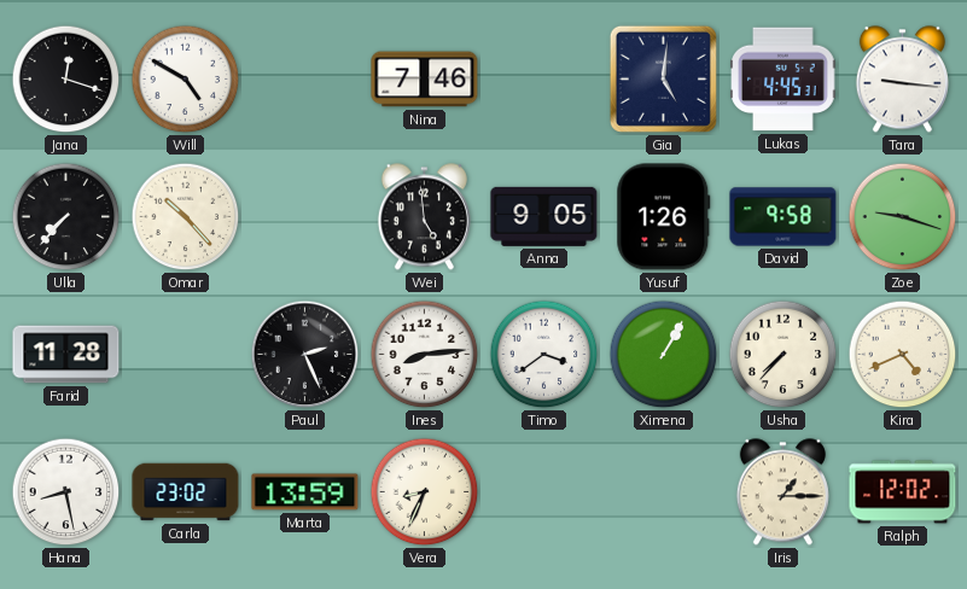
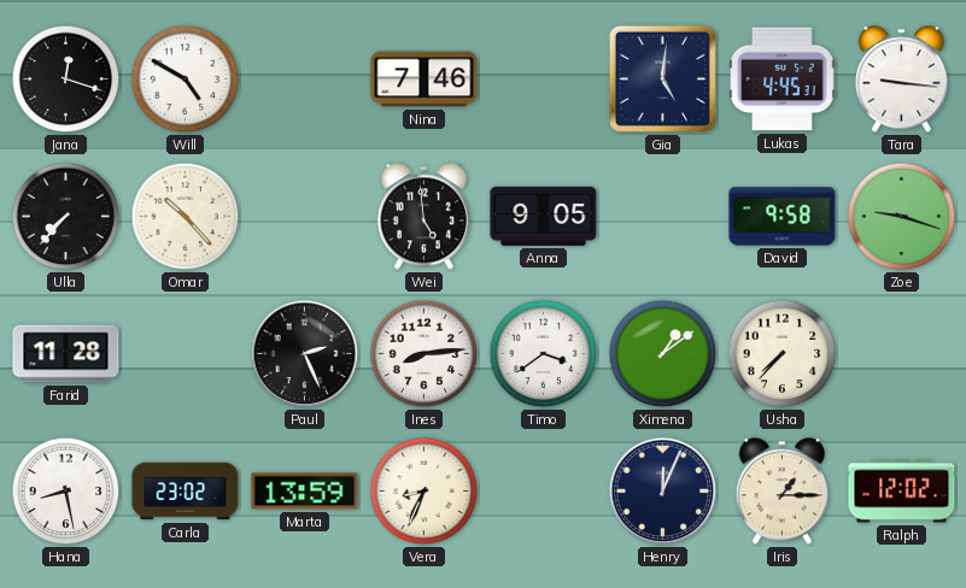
Yusuf: 1:26 -> none (664, 217)
Ximena: 1:05 -> 1:09 (663, 354)
Kira: 4:41 -> none (903, 355)
Henry: none -> 12:04 (663, 492)
